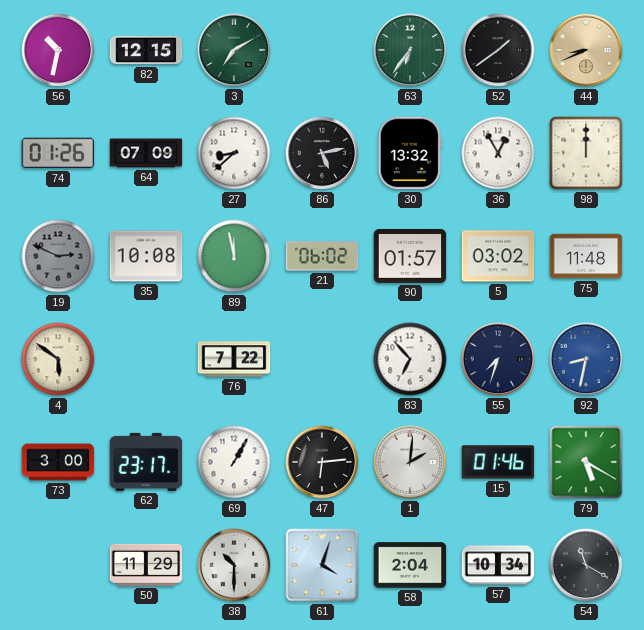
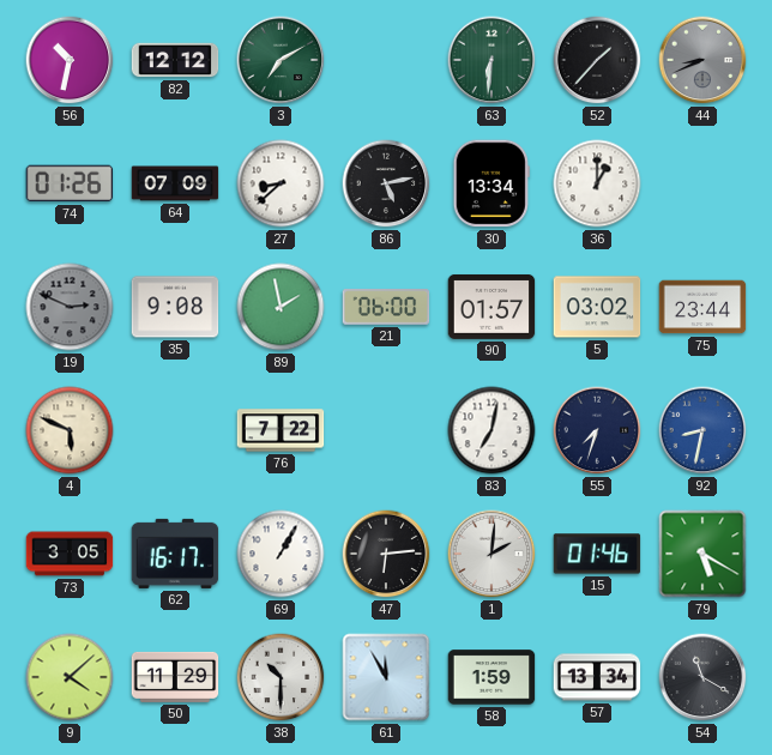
82: 12:15 -> 12:12 (175, 60)
63: 6:36 -> 6:31 (491, 60)
52: 1:39 -> 1:37 (597, 60)
44 dial: champagne -> grey (702, 60)
30: 13:32 -> 13:34 (491, 183)
36: 12:55 -> 1:00 (597, 183)
98: 12:00 -> none (586, 153)
35: 10:08 -> 9:08 (175, 307)
89: 11:58 -> 1:58 (281, 307)
21: 06:02 -> 06:00 (386, 307)
75: 11:48 -> 23:44 (702, 307)
4: 5:51 -> 5:49 (70, 430)
83: 6:53 -> 7:02 (491, 430)
73: 3:00 -> 3:05 (70, 554)
62: 23:17 -> 16:17 (175, 554)
9: none -> 4:08 (70, 677)
61: 4:03 -> 11:55 (386, 677)
58: 2:04 -> 1:59 (491, 677)
57: 10:34 -> 13:34 (597, 677)
